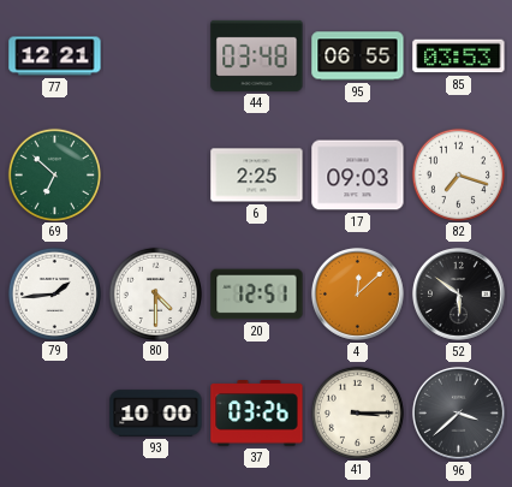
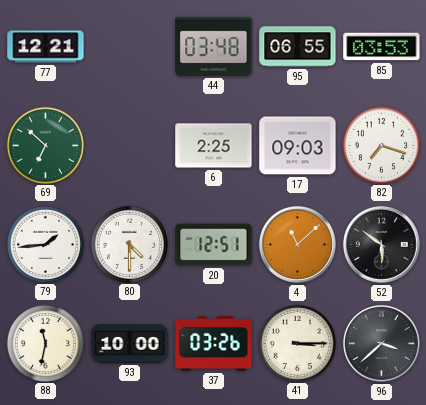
4: 12:08 -> 11:08 (297, 244)
88: none -> 11:32 (45, 343)
